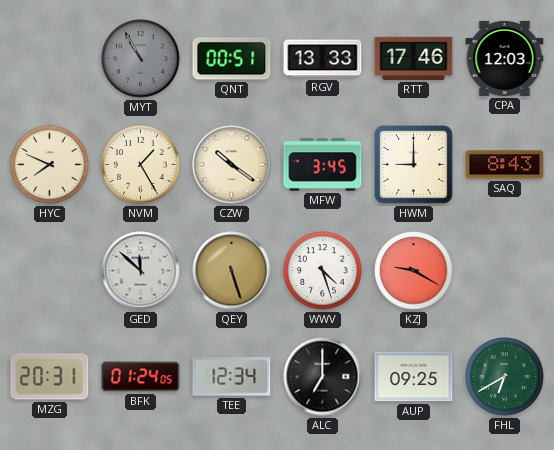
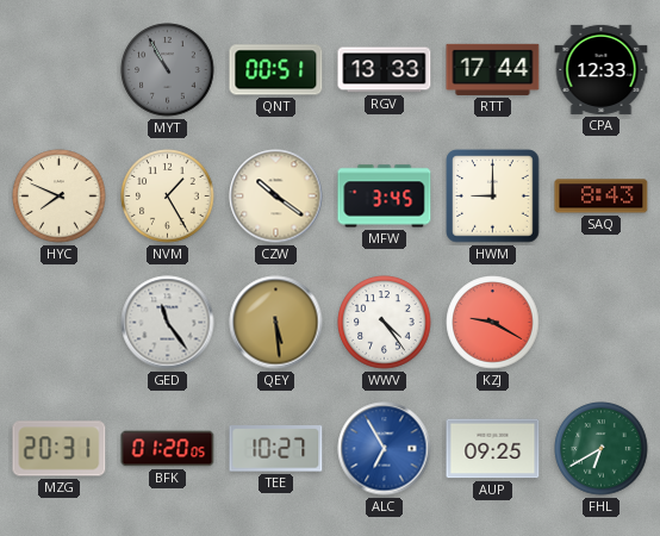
RTT: 17:46 -> 17:44 (493, 69)
CPA: 12:03 -> 12:33 (602, 69)
GED: 11:52 -> 11:24 (168, 323)
QEY: 5:27 -> 5:29 (276, 323)
WWV: 4:27 -> 4:24 (385, 323)
BFK: 01:24 -> 01:20 (168, 449)
TEE: 12:34 -> 10:27 (276, 449)
ALC: 7:00 -> 6:55 (385, 449)
ALC dial: black -> blue (385, 449)
